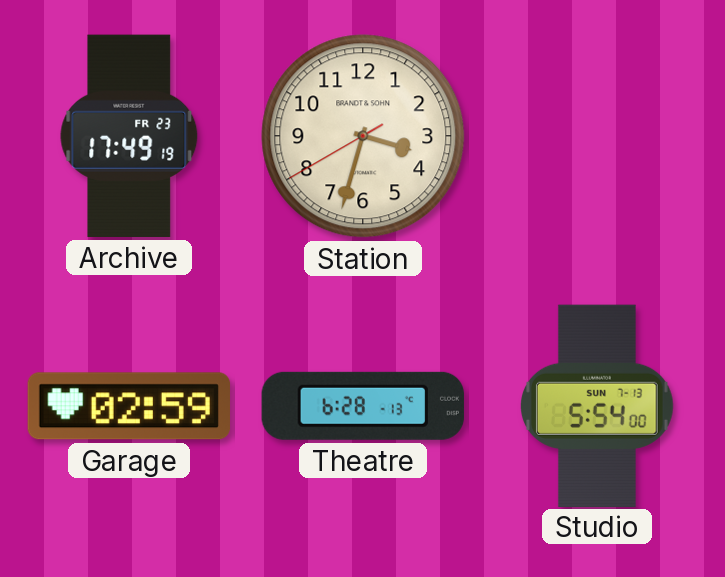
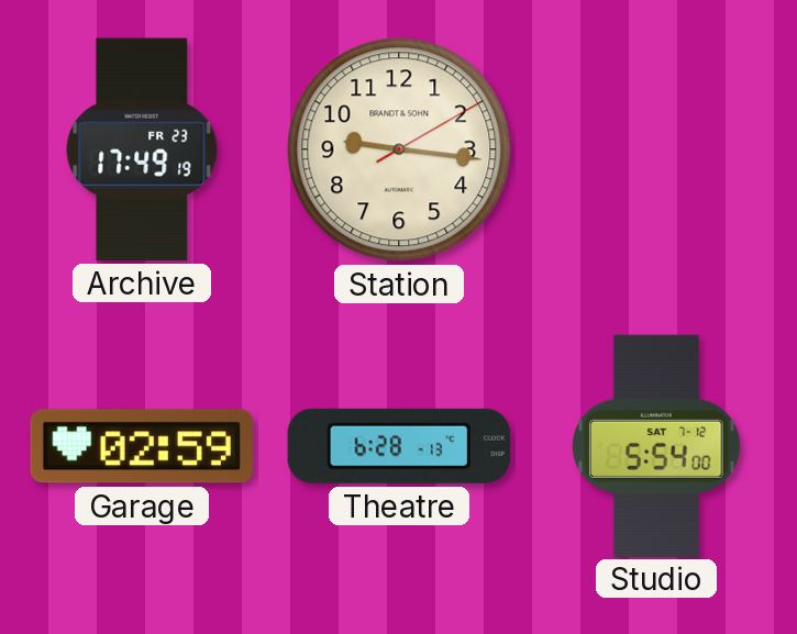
Station: 3:32 -> 9:16 (399, 149)
Studio date: SUN 7-13 -> SAT 7-12 (657, 445)
